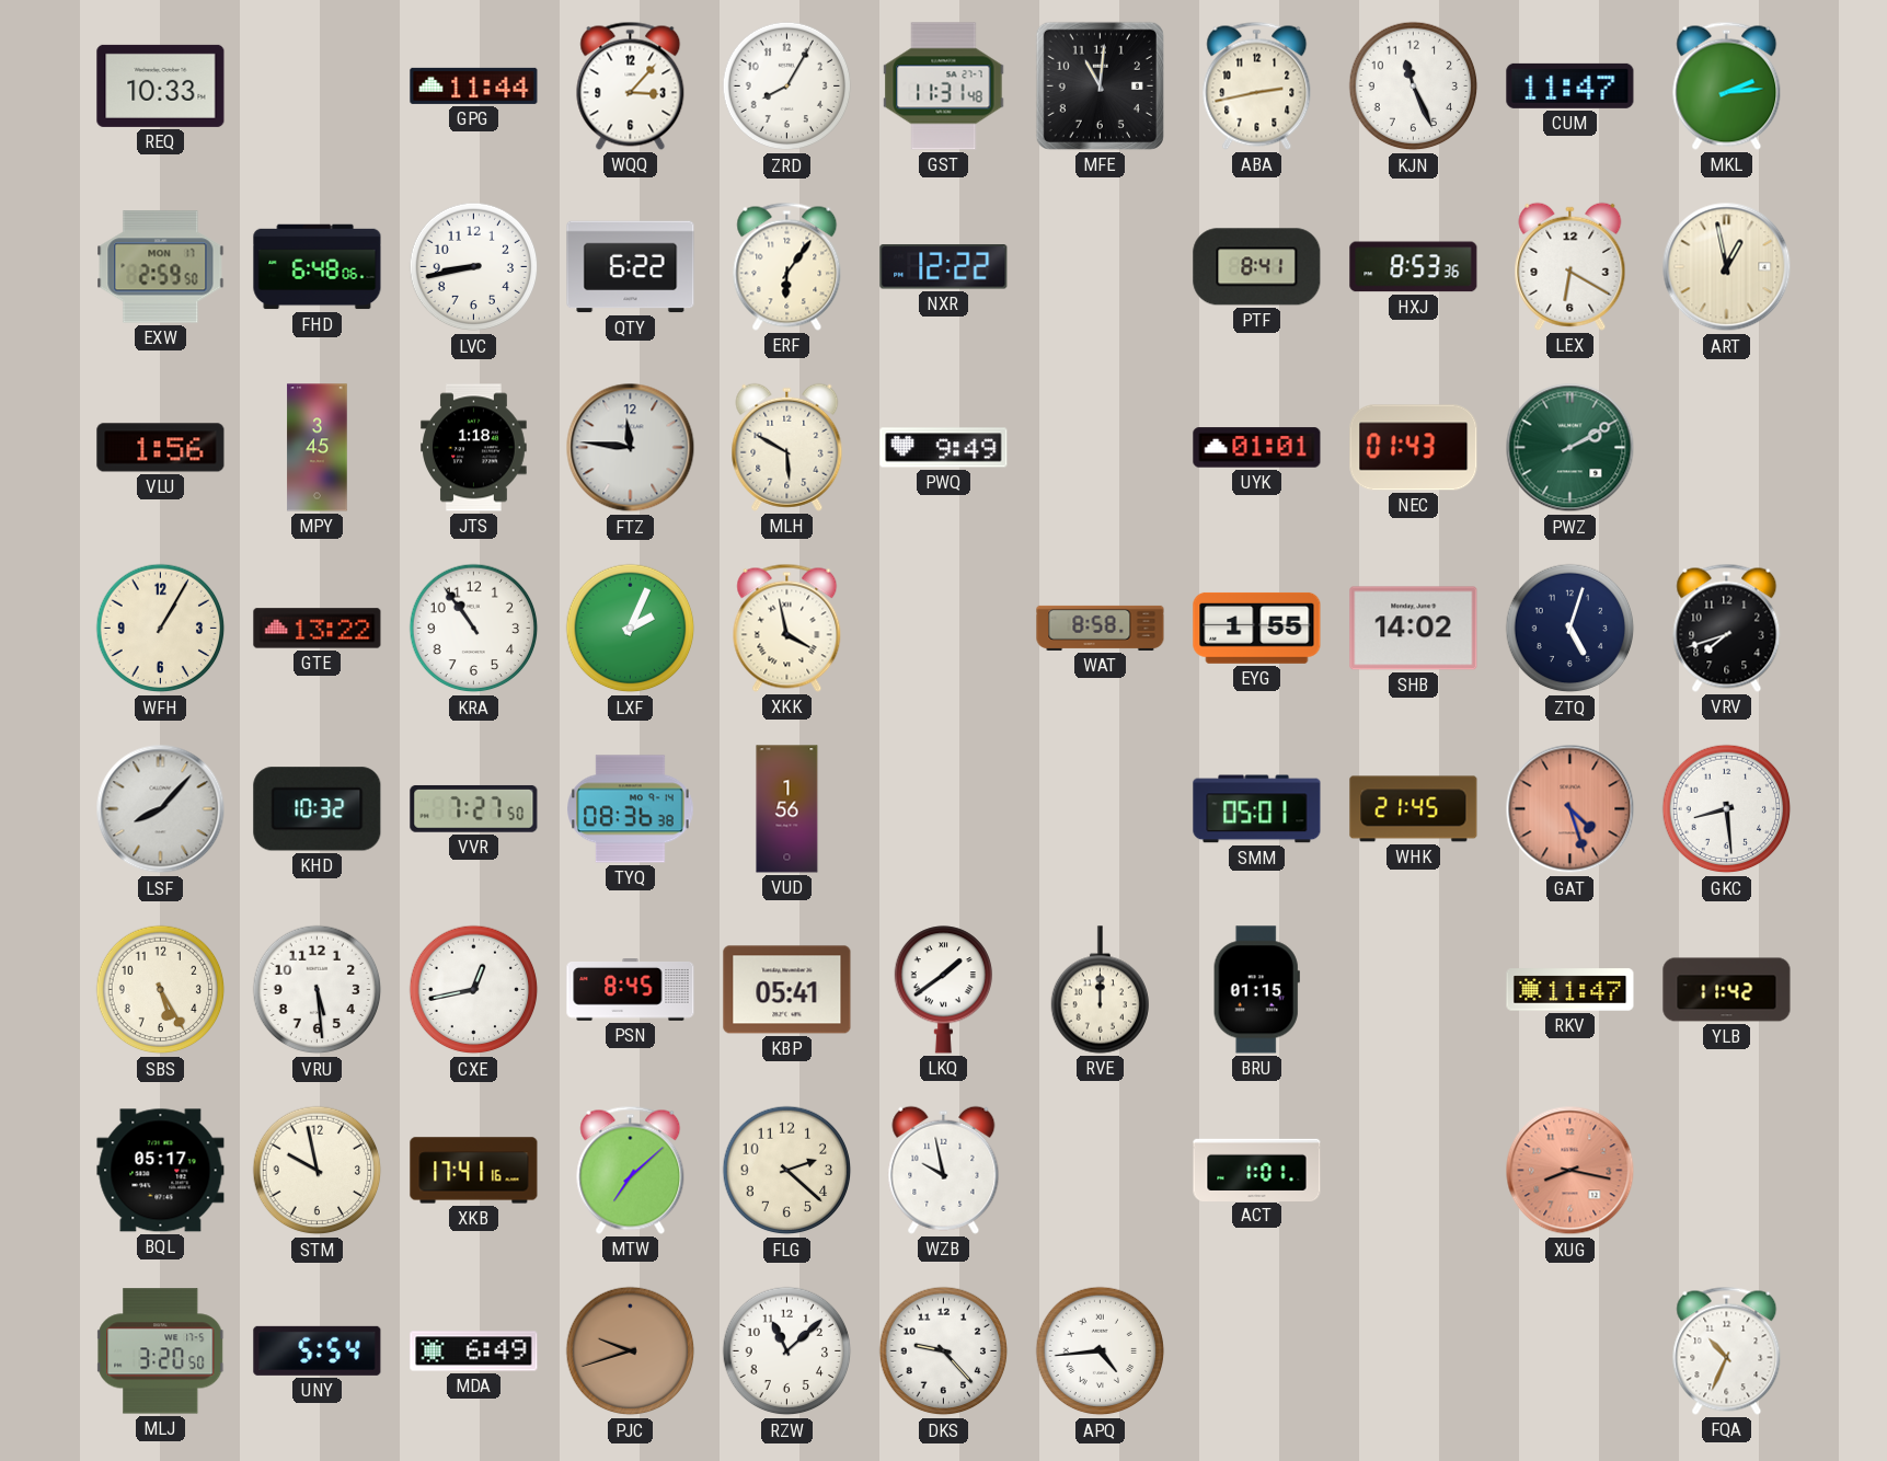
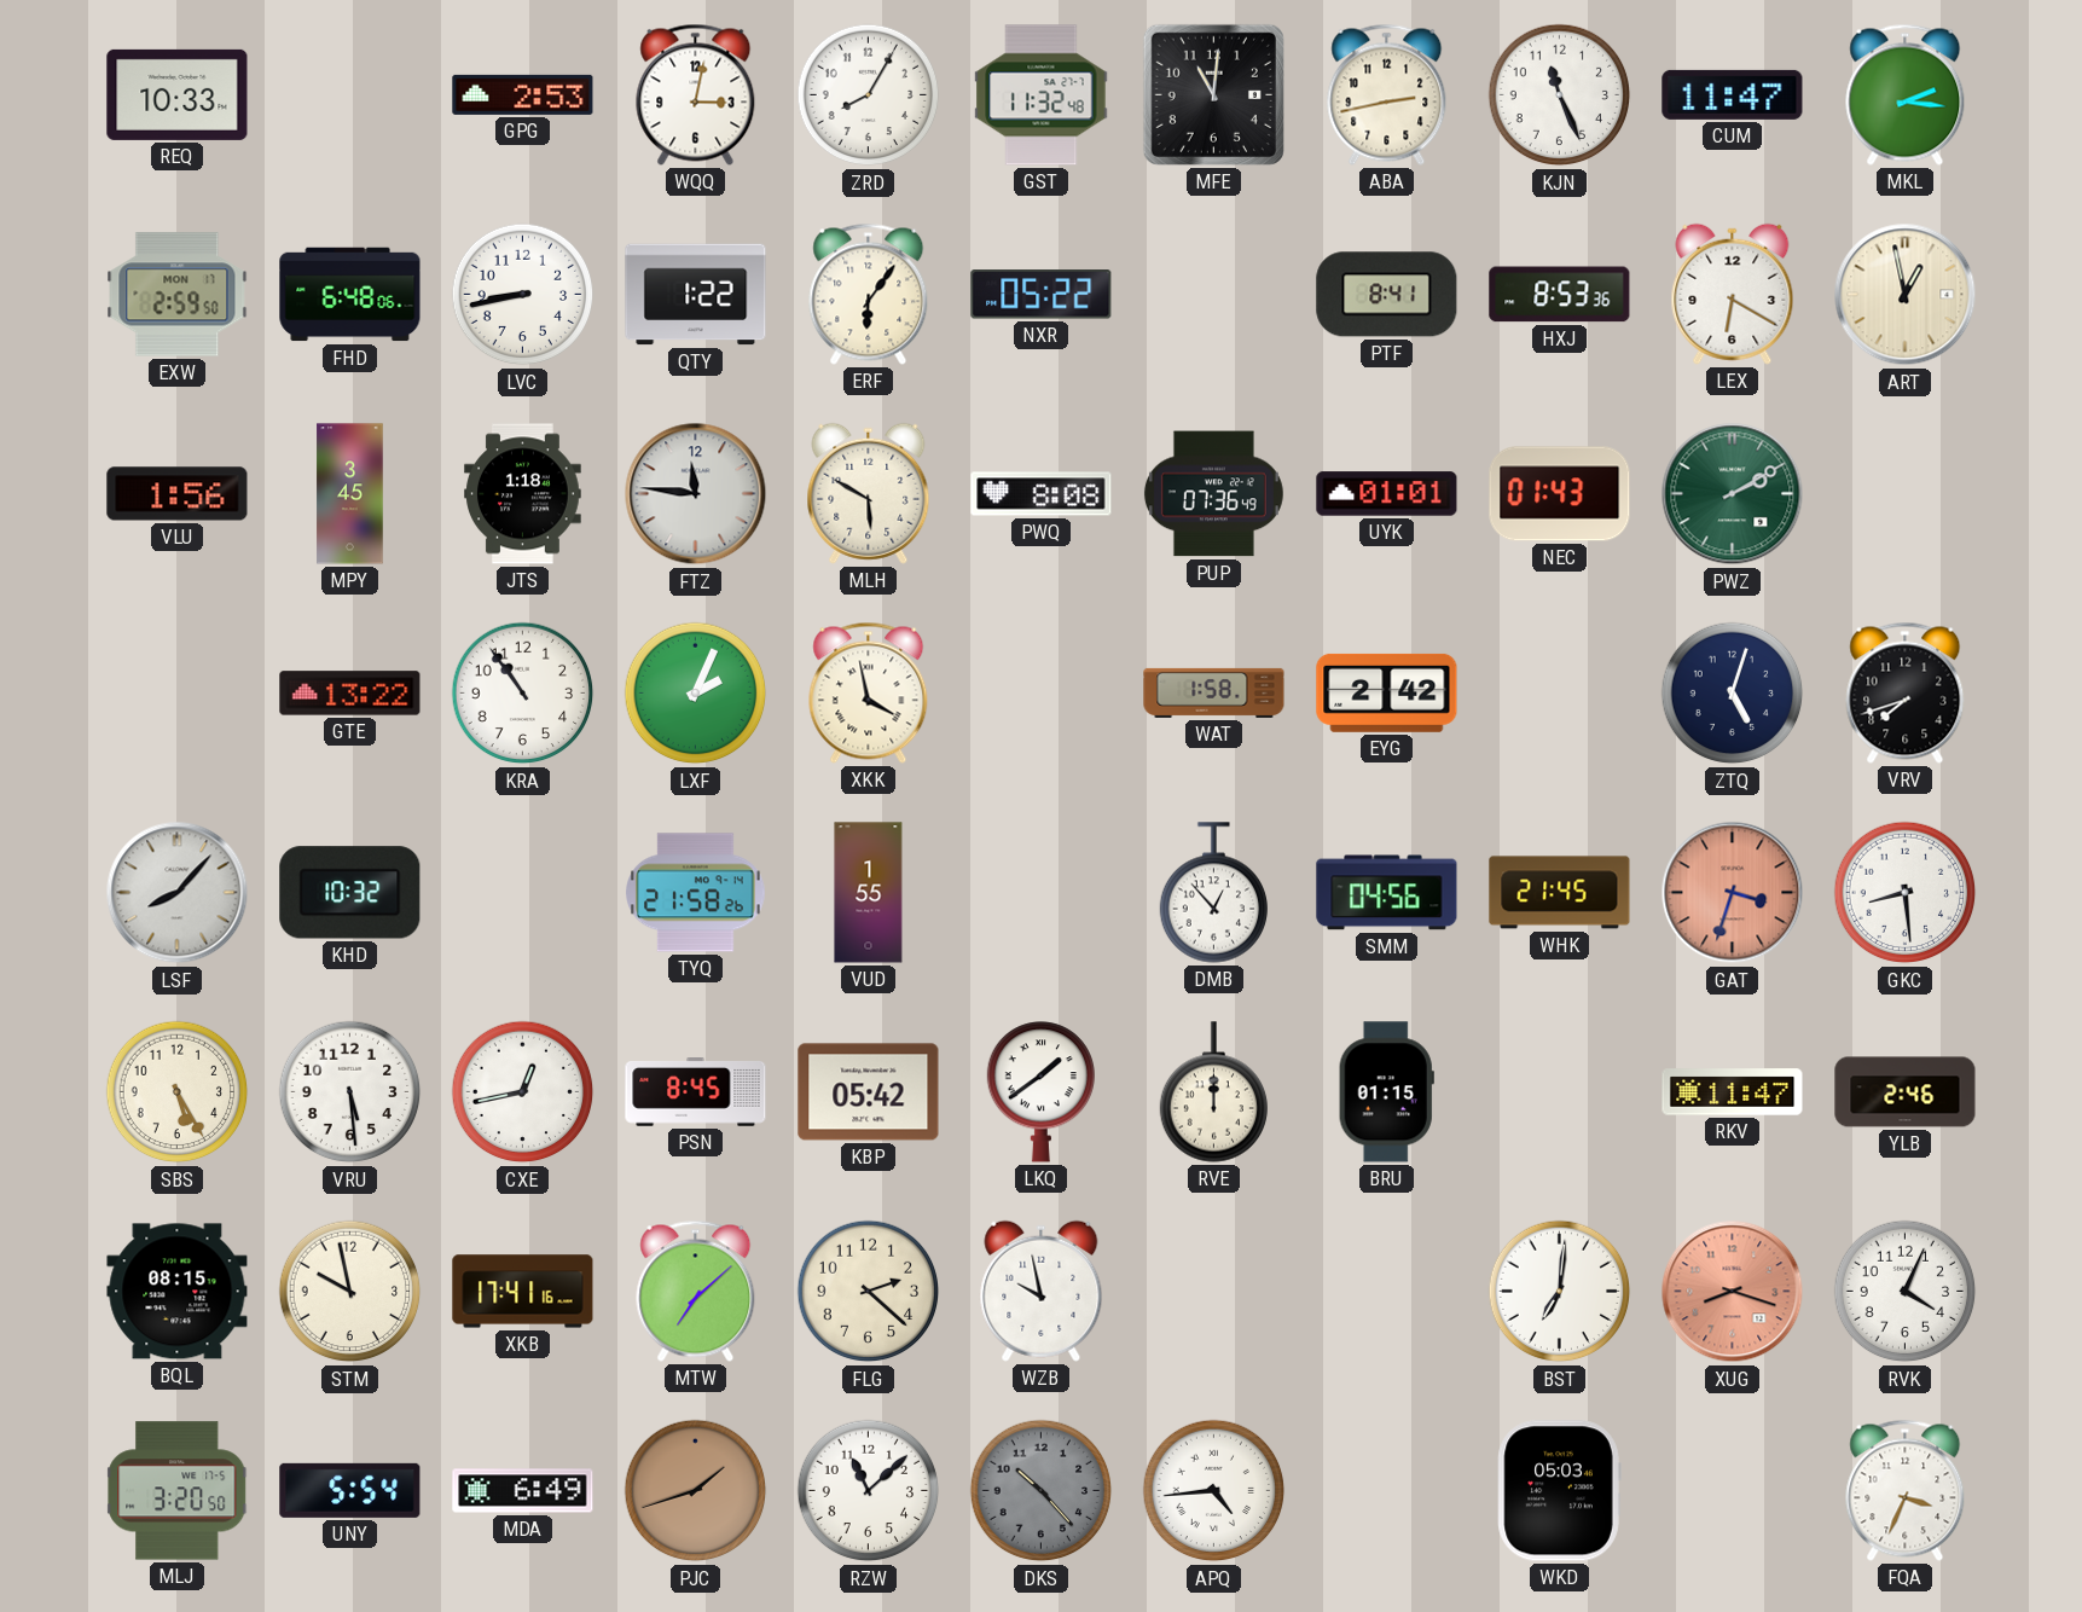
GPG: 11:44 -> 2:53 (523, 94)
WQQ: 3:07 -> 3:02 (696, 94)
GST: 11:31 -> 11:32 (1042, 95)
MKL: 2:14 -> 2:16 (1906, 94)
QTY: 6:22 -> 1:22 (696, 295)
NXR: 12:22 -> 05:22 (1042, 295)
PWQ: 9:49 -> 8:08 (1042, 494)
PUP: none -> 07:36 (1213, 494)
WFH: 1:05 -> none (161, 629)
WAT: 8:58 -> 1:58 (1214, 692)
EYG: 1:55 -> 2:42 (1387, 692)
SHB: 14:02 -> none (1414, 629)
VVR: 7:27 -> none (474, 809)
TYQ: 08:36 -> 21:58 (696, 893)
VUD: 1:56 -> 1:55 (869, 893)
DMB: none -> 12:53 (1213, 893)
SMM: 05:01 -> 04:56 (1387, 893)
GAT: 4:27 -> 3:33 (1733, 893)
KBP: 05:41 -> 05:42 (869, 1092)
YLB: 11:42 -> 2:46 (1906, 1092)
BQL: 05:17 -> 08:15 (178, 1292)
ACT: 1:01 -> none (1257, 1170)
BST: none -> 7:01 (1560, 1292)
XUG: 8:17 -> 8:18 (1733, 1292)
RVK: none -> 4:04 (1906, 1292)
PJC: 9:42 -> 1:42 (696, 1491)
DKS: 9:23 -> 10:23 (1042, 1491)
DKS dial: white -> grey (1042, 1491)
WKD: none -> 05:03 (1559, 1491)
FQA: 10:34 -> 3:34 (1906, 1490)
